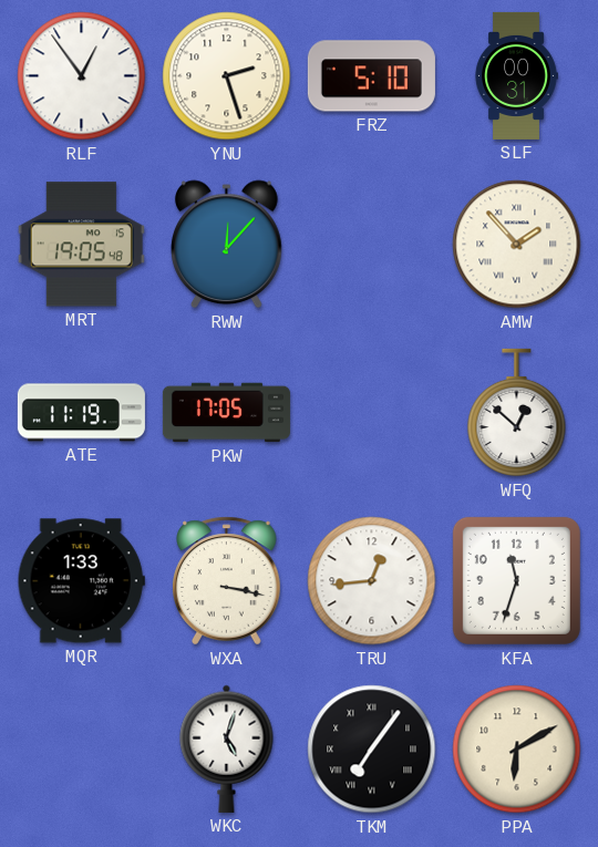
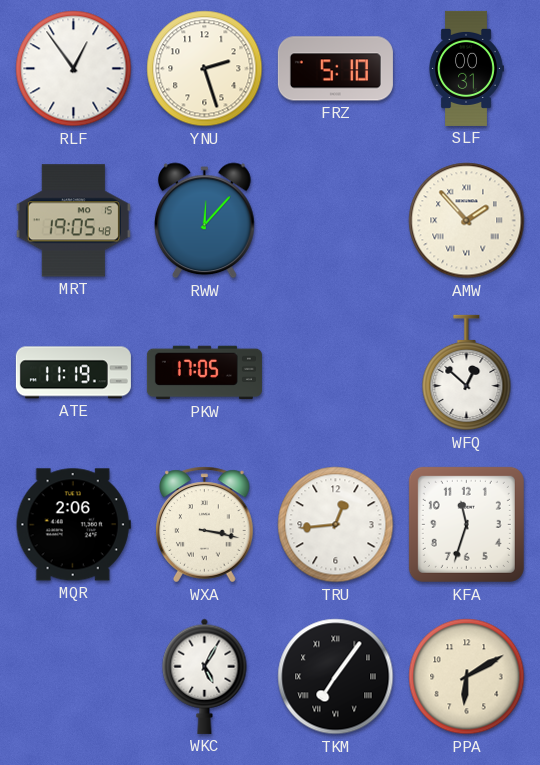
MQR: 1:33 -> 2:06 (73, 525)
WKC: 5:03 -> 5:05 (205, 676)
